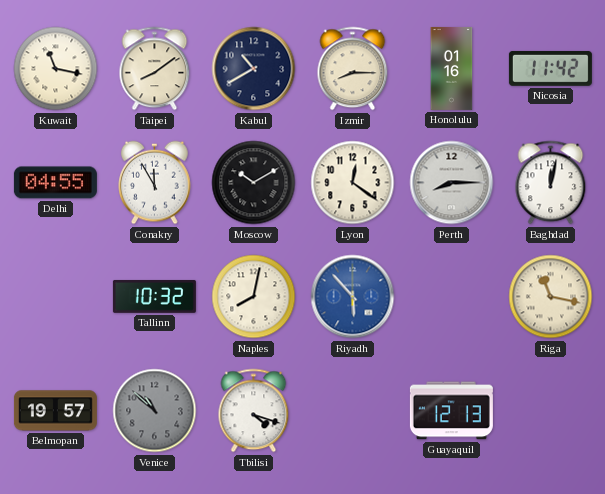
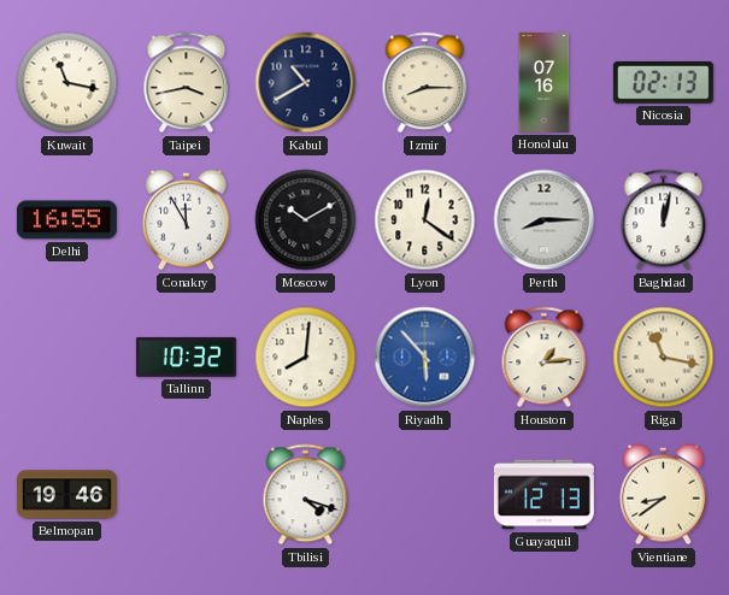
Taipei: 8:09 -> 3:43 (187, 83)
Honolulu: 01:16 -> 07:16 (545, 82)
Nicosia: 11:42 -> 02:13 (663, 82)
Delhi: 04:55 -> 16:55 (66, 220)
Naples: 8:02 -> 8:01 (306, 358)
Houston: none -> 1:14 (545, 358)
Belmopan: 19:57 -> 19:46 (66, 495)
Venice: 10:52 -> none (155, 411)
Vientiane: none -> 8:39 (664, 495)
